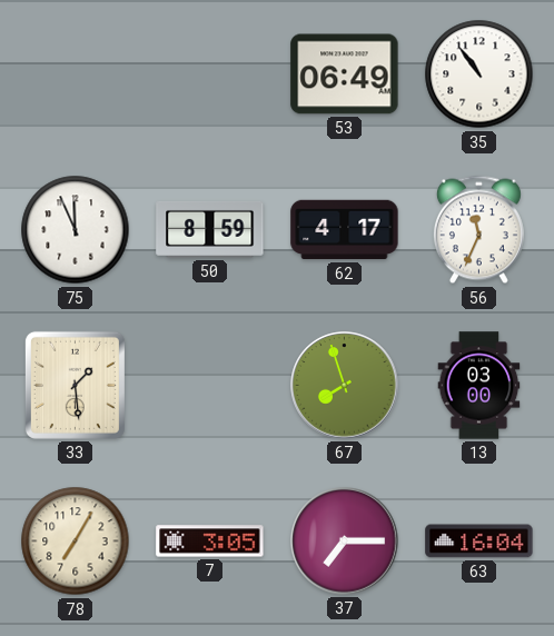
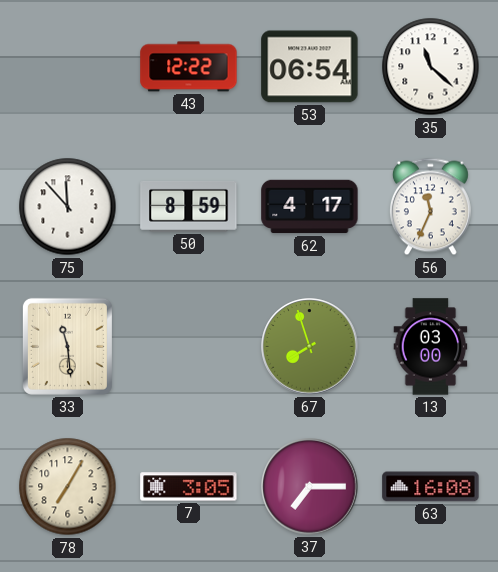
43: none -> 12:22 (189, 67)
53: 06:49 -> 06:54 (310, 67)
35: 10:54 -> 11:22 (431, 67)
75: 11:56 -> 11:53 (68, 207)
33: 1:29 -> 11:29 (67, 346)
63: 16:04 -> 16:08 (431, 487)
